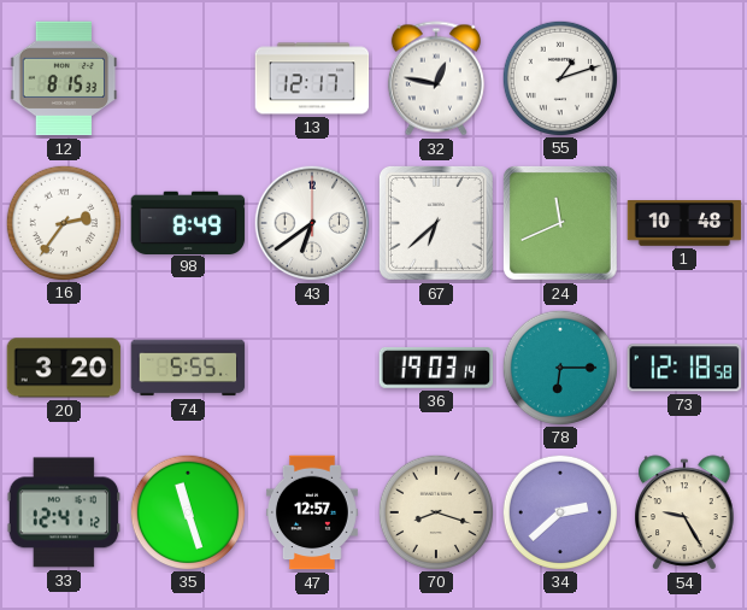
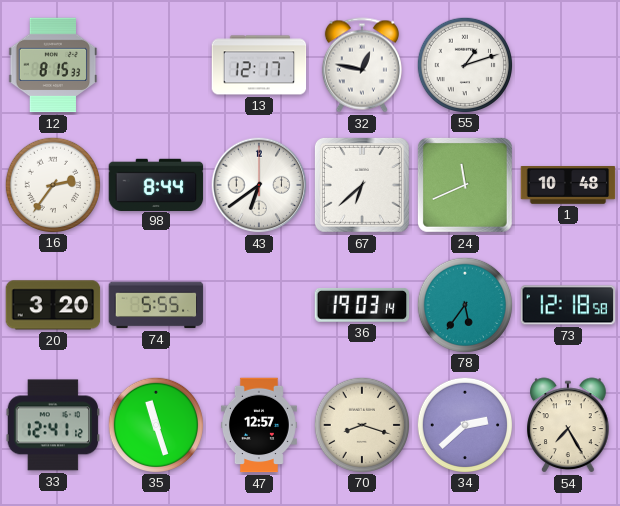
98: 8:49 -> 8:44 (156, 184)
78: 6:15 -> 5:36 (464, 304)
54: 9:25 -> 7:25 (568, 425)
